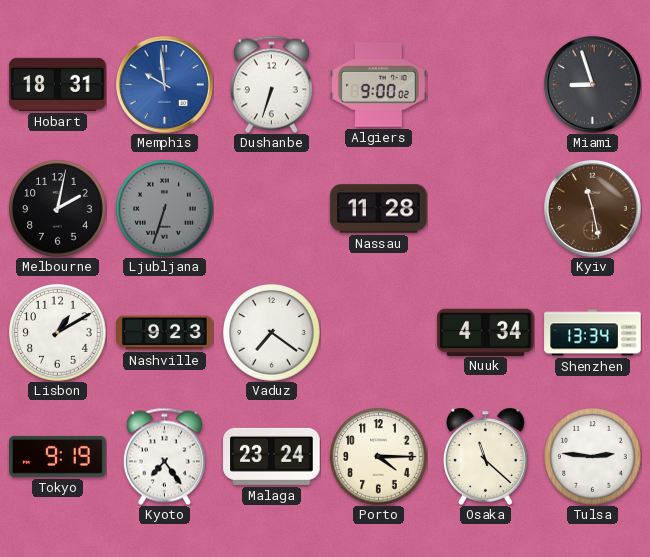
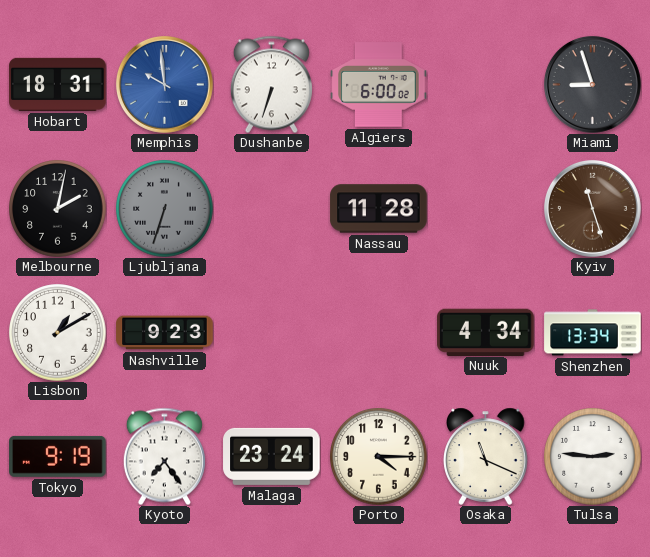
Algiers: 9:00 -> 6:00 (379, 85)
Kyiv: 11:28 -> 11:27 (592, 208)
Vaduz: 7:21 -> none (272, 333)
Osaka: 11:22 -> 11:19 (486, 456)
